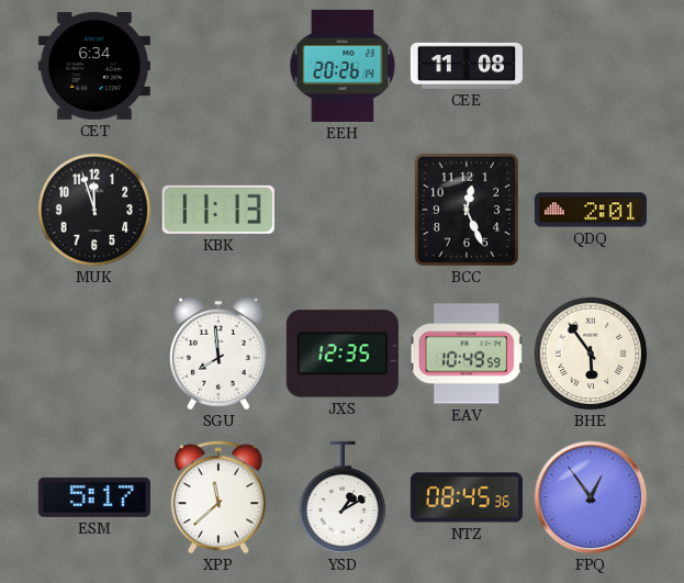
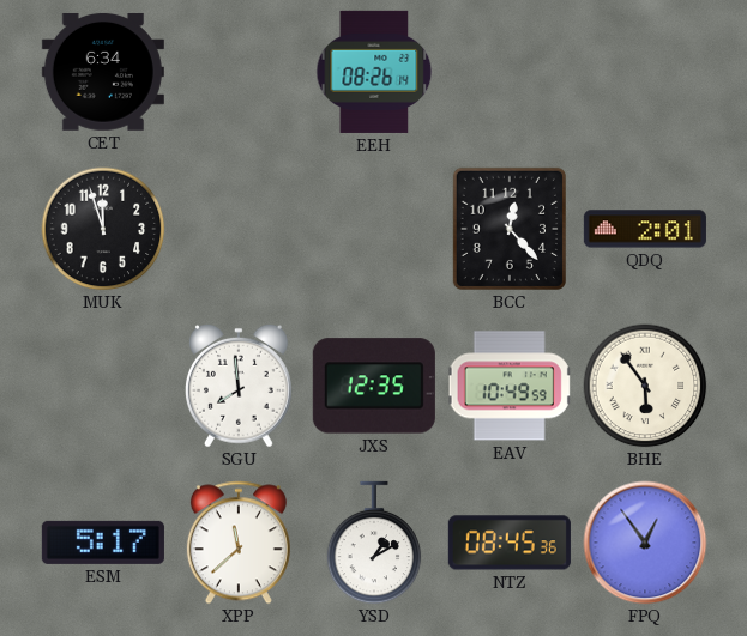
EEH: 20:26 -> 08:26 (374, 72)
CEE: 11:08 -> none (467, 66)
KBK: 11:13 -> none (218, 210)
BCC: 12:26 -> 12:23 (510, 229)
